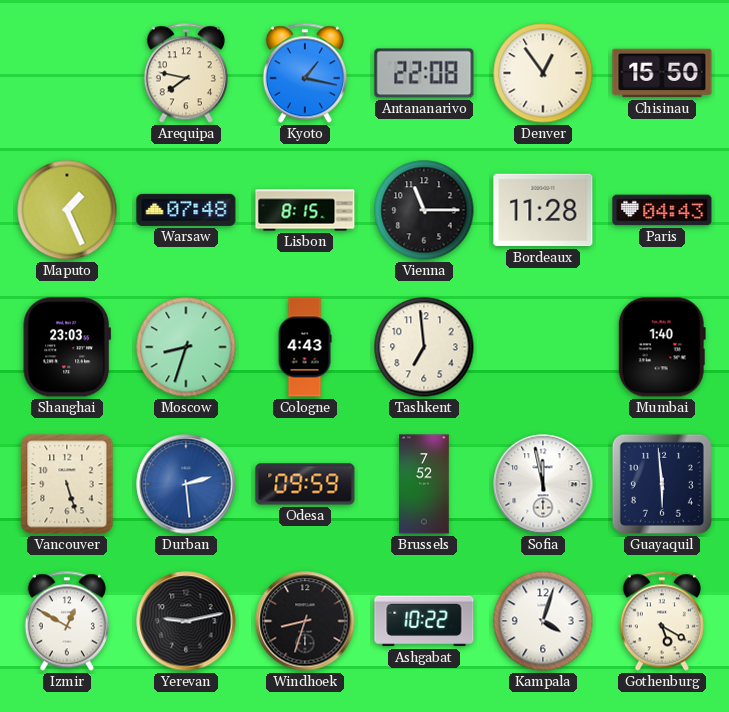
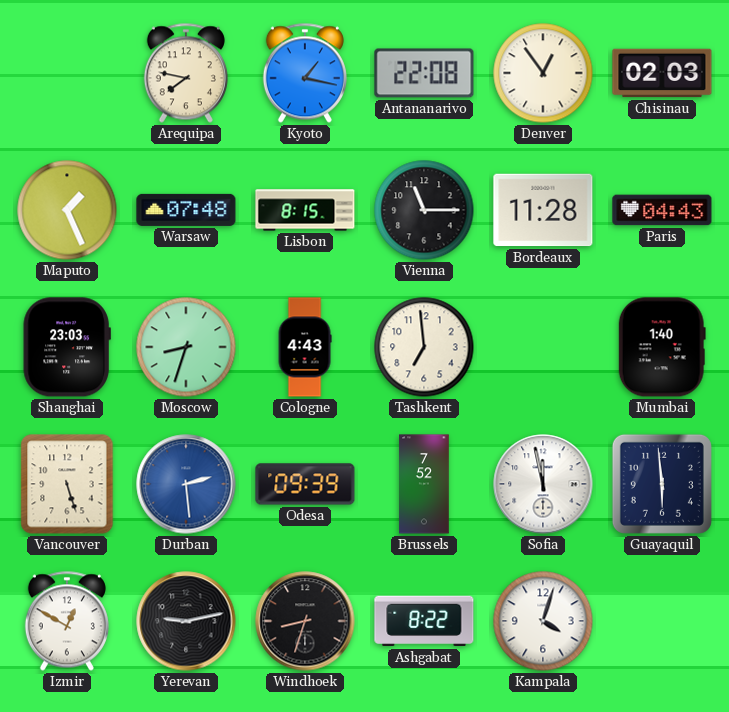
Chisinau: 15:50 -> 02:03 (662, 73)
Odesa: 09:59 -> 09:39 (305, 484)
Ashgabat: 10:22 -> 8:22 (424, 621)
Gothenburg: 5:20 -> none (662, 621)
